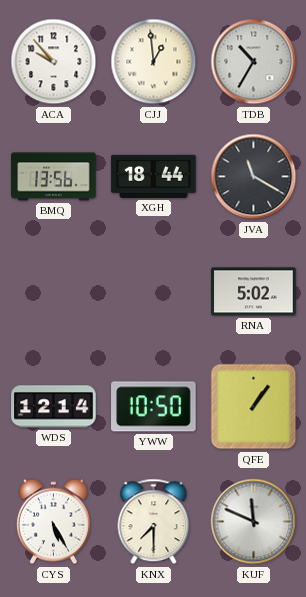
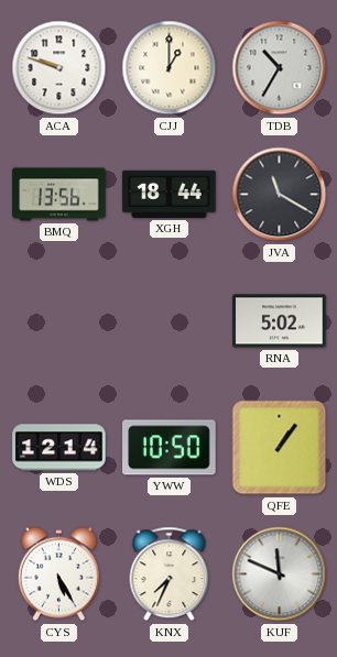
ACA: 9:53 -> 9:48 (59, 68)
CJJ: 12:59 -> 1:00 (170, 68)
KNX: 7:30 -> 7:34 (170, 574)
